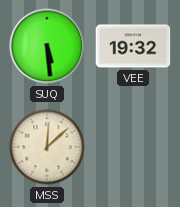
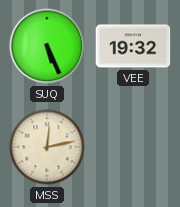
SUQ: 5:29 -> 5:26 (47, 46)
MSS: 12:08 -> 12:13 (47, 147)
